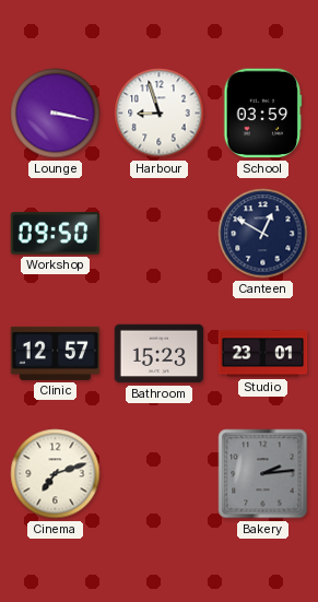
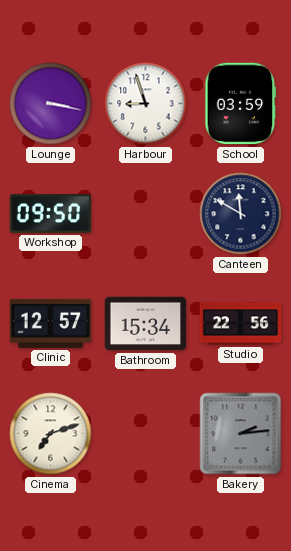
Canteen: 12:50 -> 11:50 (241, 214)
Bathroom: 15:23 -> 15:34 (146, 324)
Studio: 23:01 -> 22:56 (241, 324)
